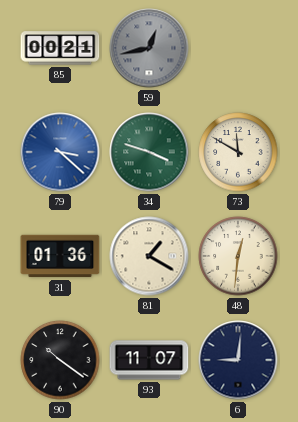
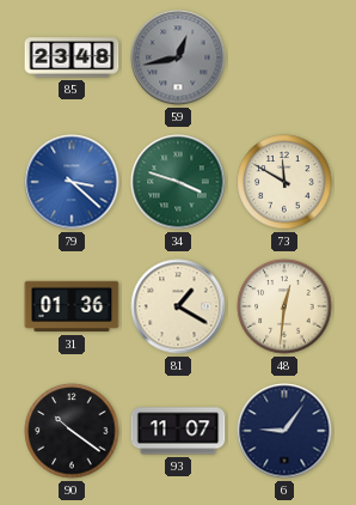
85: 00:21 -> 23:48 (72, 57)
6: 9:01 -> 9:06 (284, 431)
